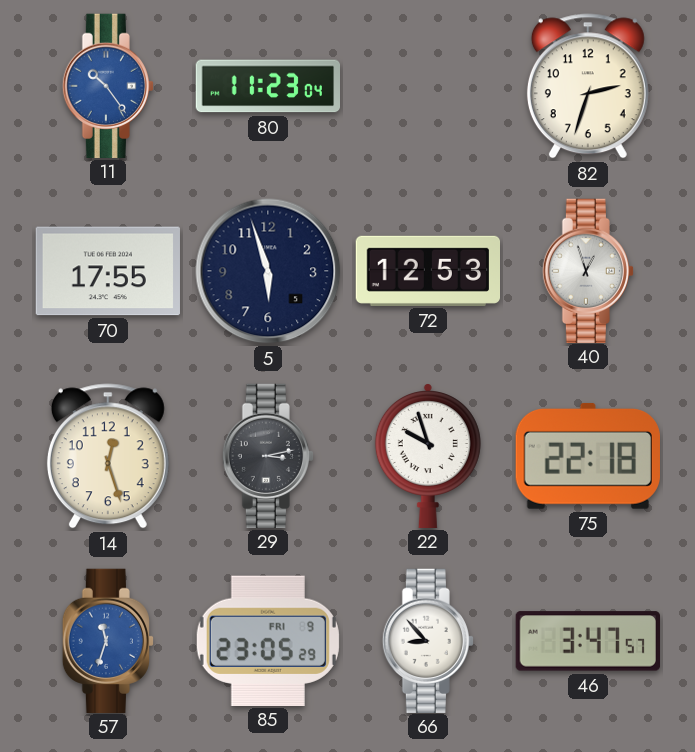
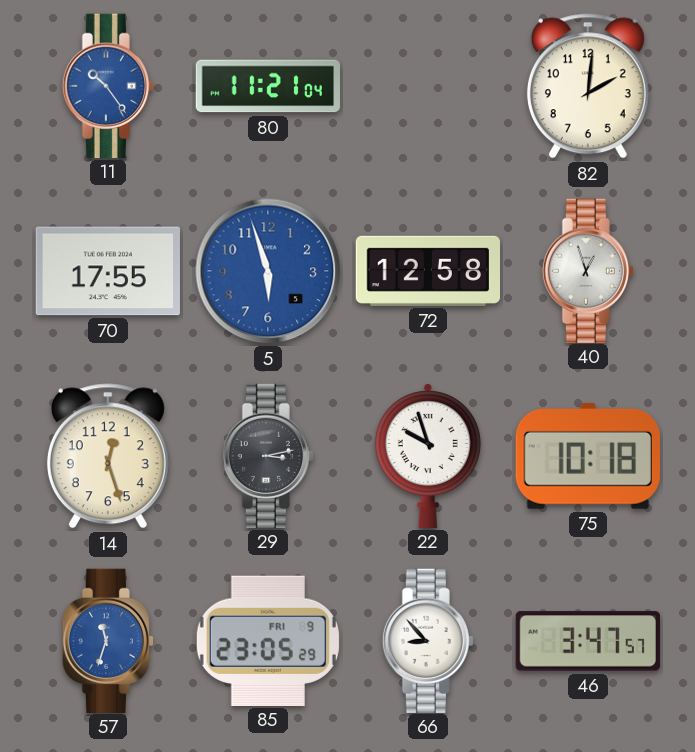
80: 11:23 -> 11:21 (267, 86)
82: 2:33 -> 2:01 (588, 86)
5 dial: navy -> blue (268, 271)
72: 12:53 -> 12:58 (428, 271)
75: 22:18 -> 10:18 (588, 456)
